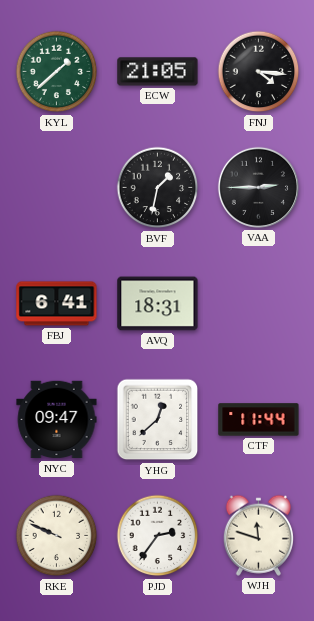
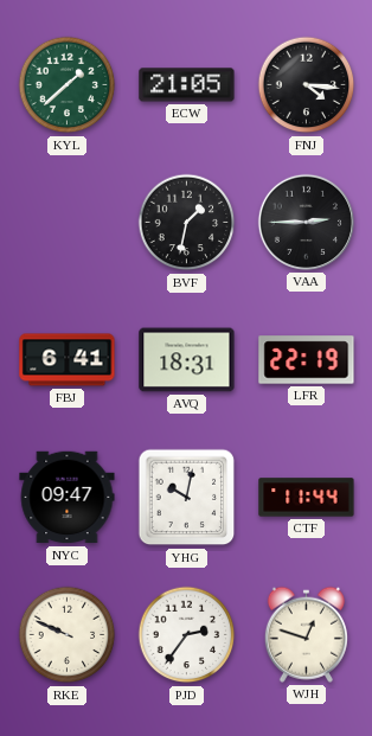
LFR: none -> 22:19 (307, 360)
YHG: 12:38 -> 10:02 (187, 498)
WJH: 11:48 -> 12:48 (306, 634)
